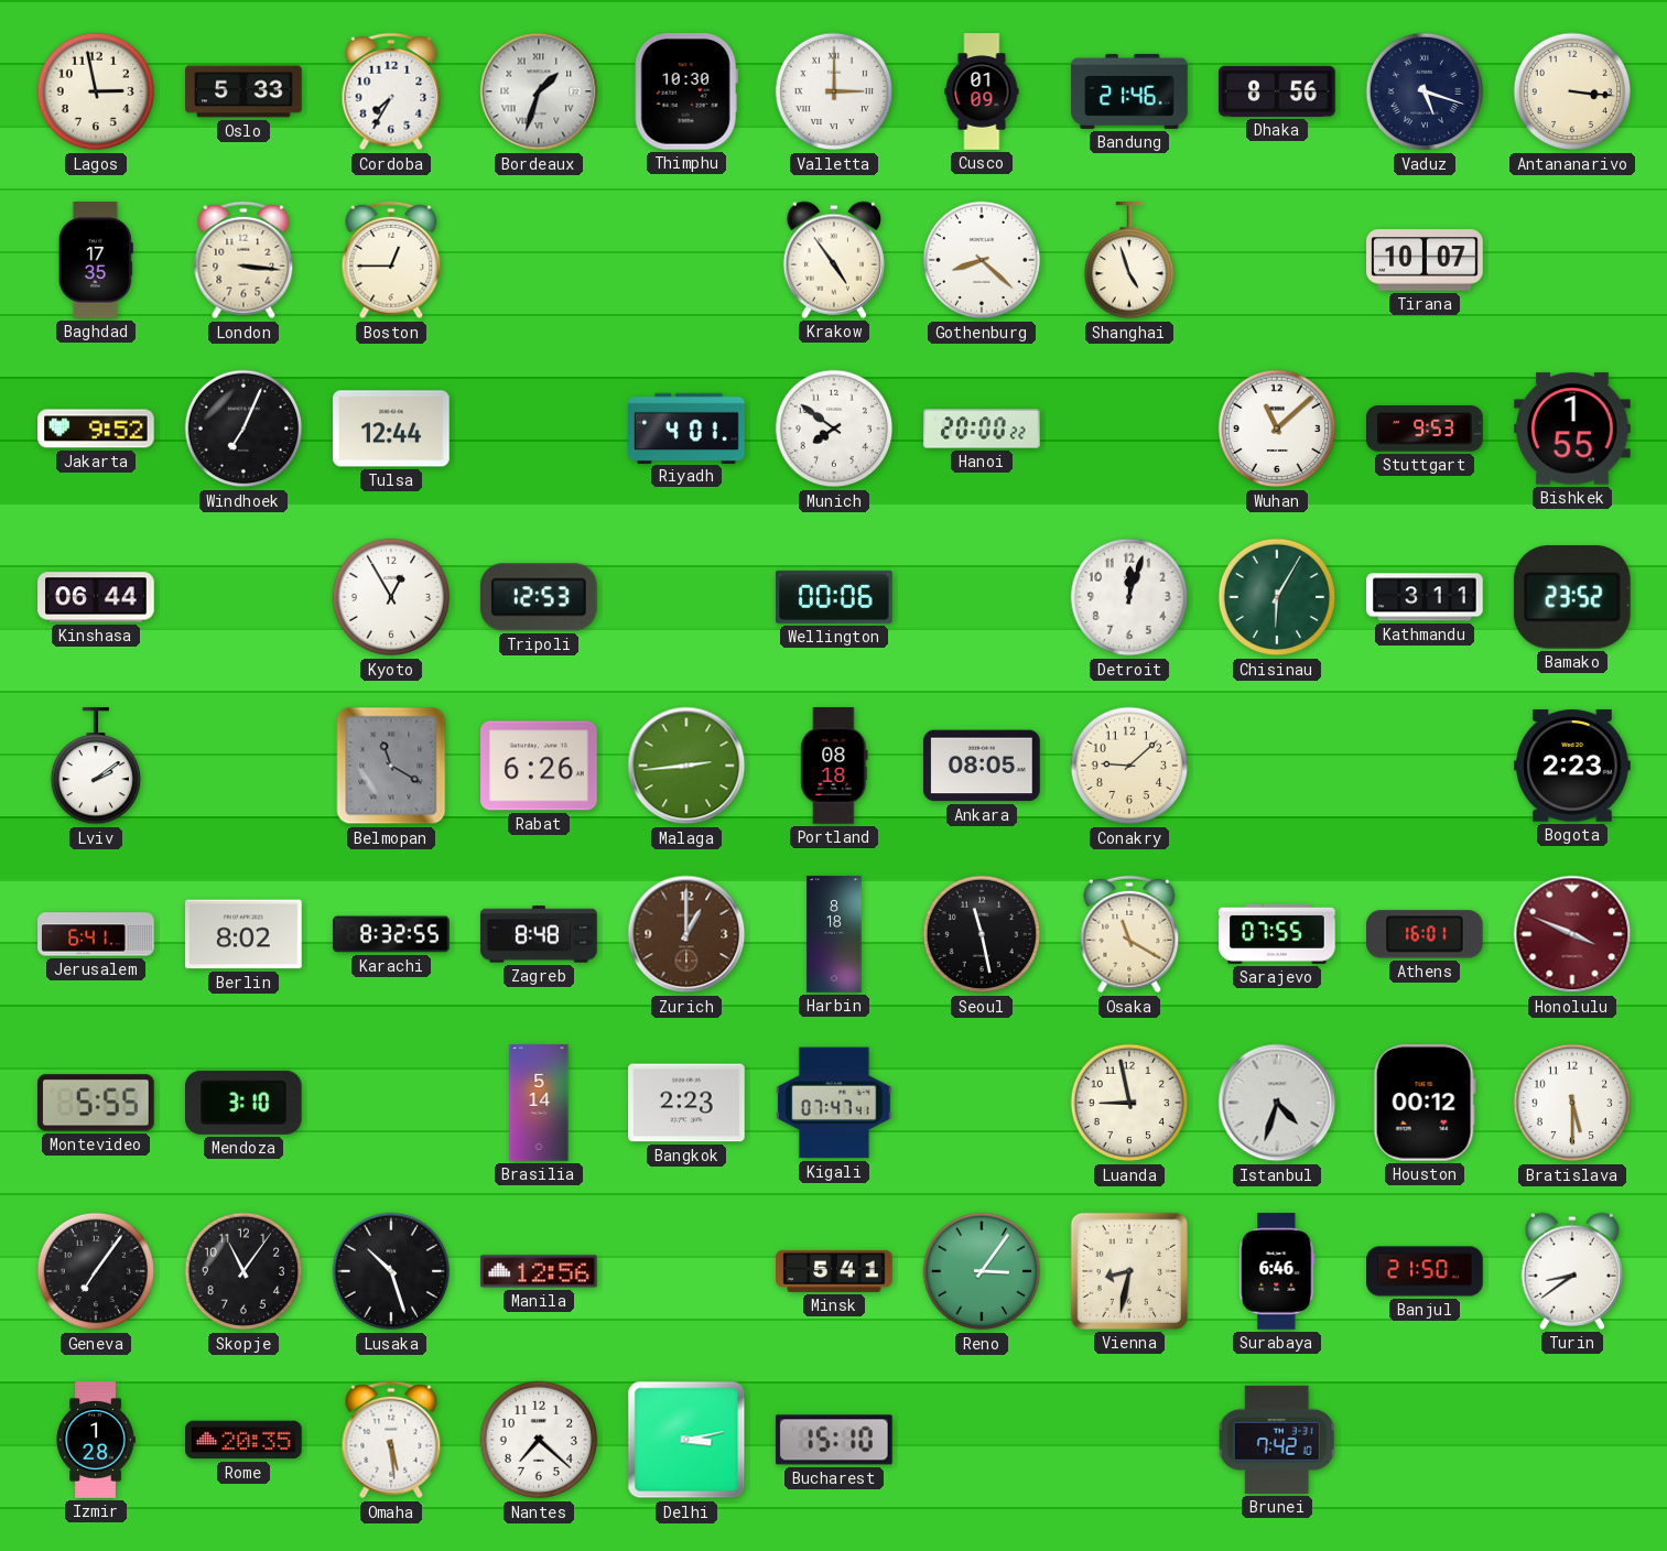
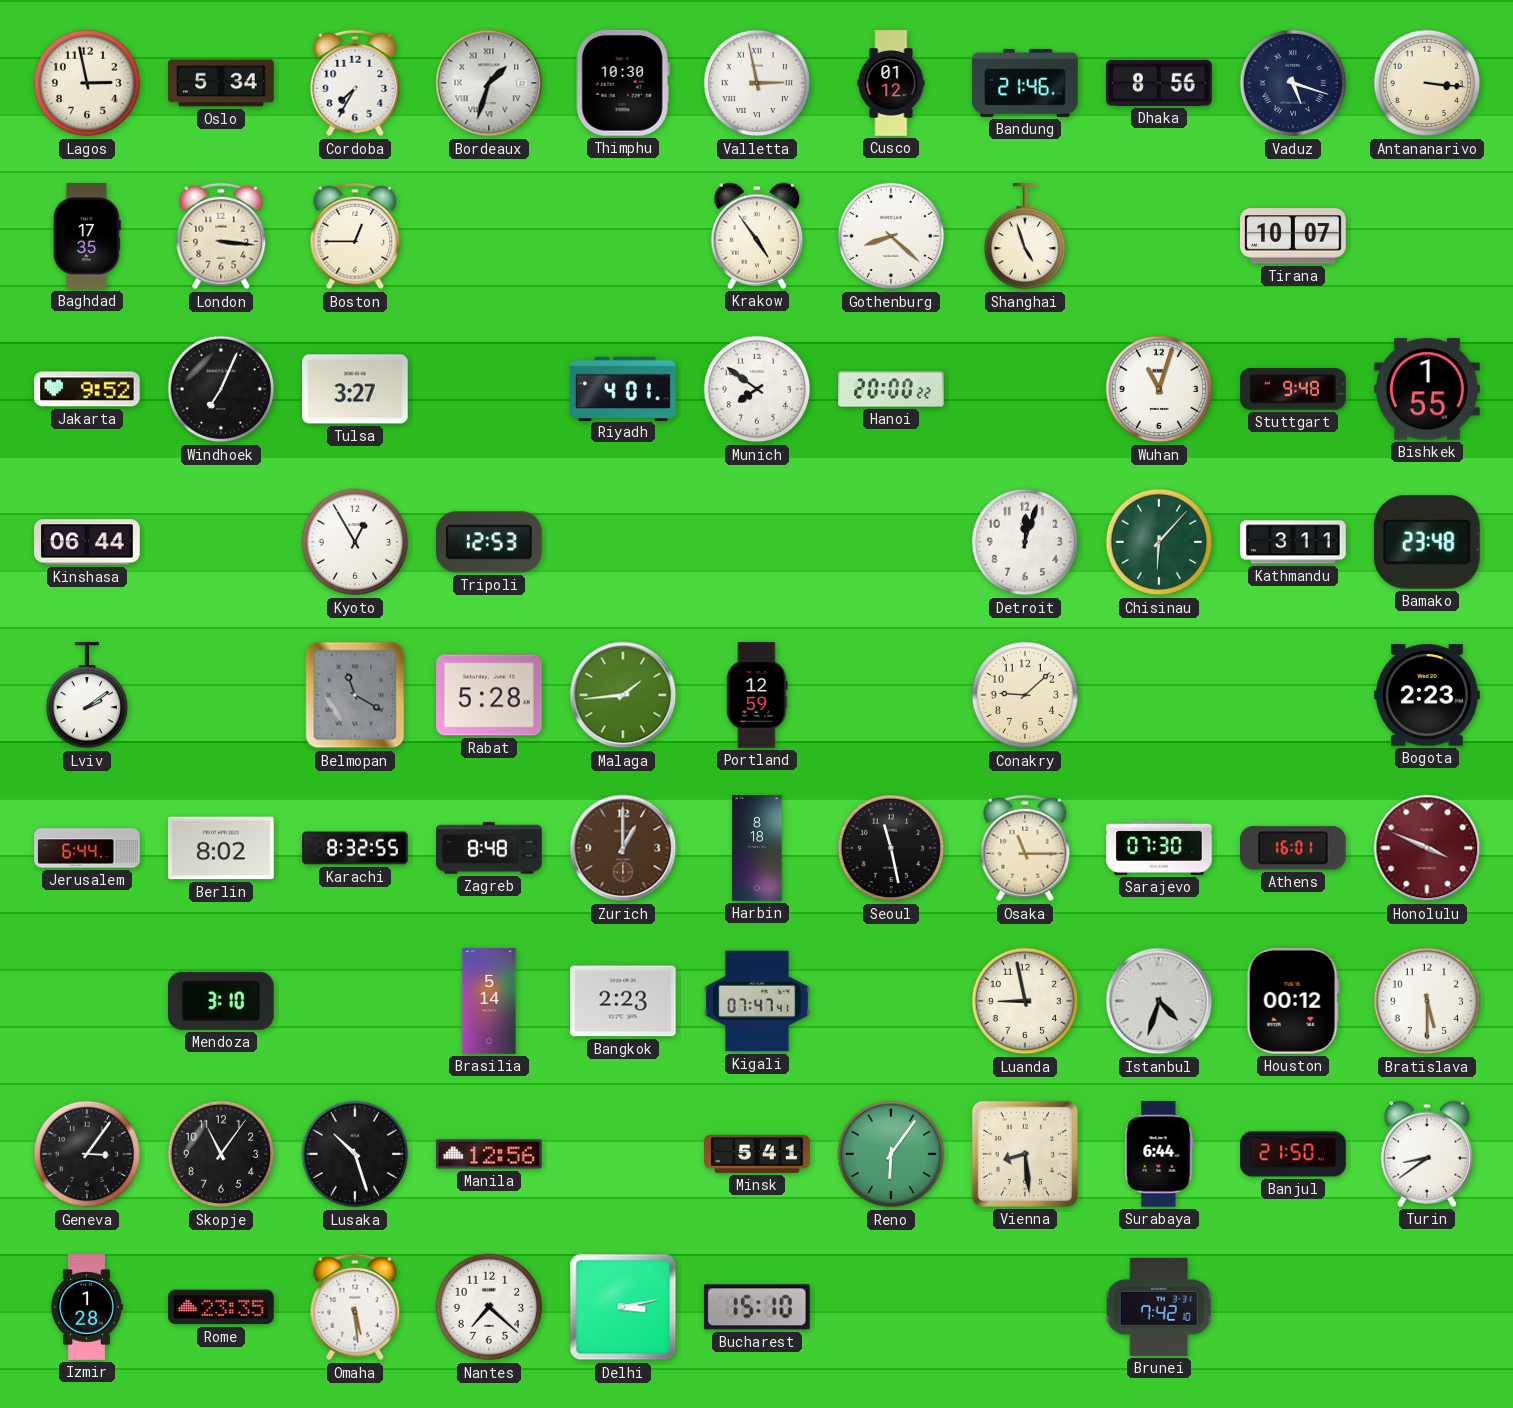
Oslo: 5:33 -> 5:34 (221, 83)
Valletta: 3:00 -> 2:58 (757, 83)
Cusco: 01:09 -> 01:12 (891, 83)
Tulsa: 12:44 -> 3:27 (355, 389)
Wuhan: 11:08 -> 11:03 (1159, 389)
Stuttgart: 9:53 -> 9:48 (1294, 389)
Wellington: 00:06 -> none (835, 597)
Chisinau: 6:05 -> 6:07 (1159, 542)
Bamako: 23:52 -> 23:48 (1427, 543)
Rabat: 6:26 -> 5:28 (489, 695)
Malaga: 2:44 -> 1:44 (623, 695)
Portland: 08:18 -> 12:59 (757, 695)
Ankara: 08:05 -> none (982, 766)
Jerusalem: 6:41 -> 6:44 (87, 848)
Osaka: 11:20 -> 11:15 (1025, 848)
Sarajevo: 07:55 -> 07:30 (1159, 848)
Montevideo: 5:55 -> none (97, 1103)
Geneva: 7:06 -> 3:06 (87, 1154)
Reno: 3:06 -> 6:06 (891, 1154)
Vienna: 8:32 -> 8:29 (1025, 1154)
Surabaya: 6:46 -> 6:44 (1159, 1154)
Rome: 20:35 -> 23:35 (221, 1307)
